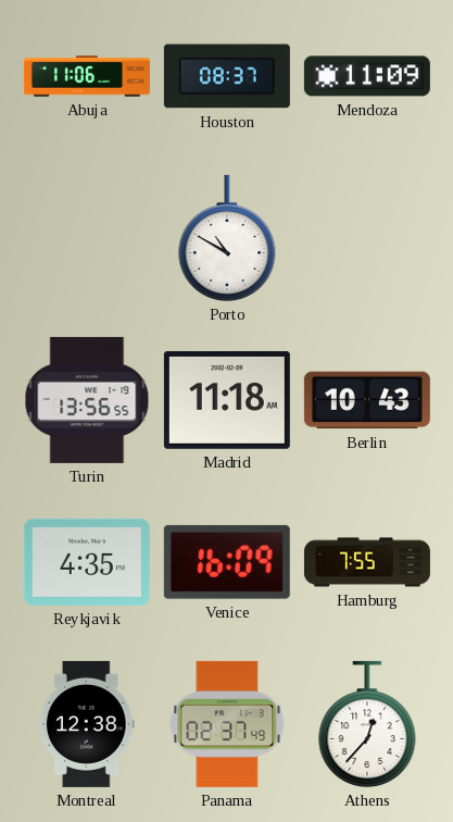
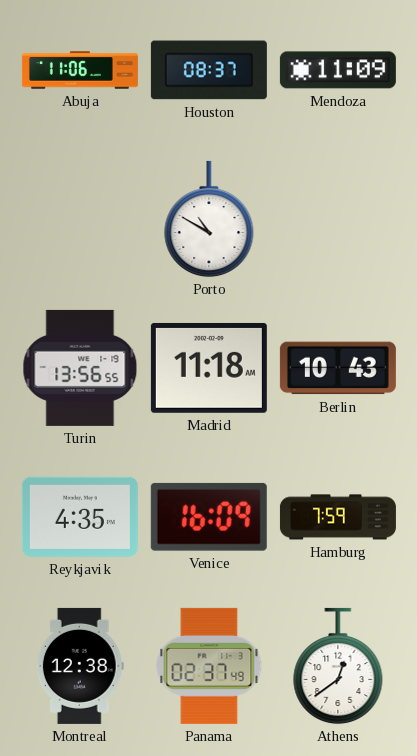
Hamburg: 7:55 -> 7:59 (338, 517)
Athens: 12:37 -> 12:39 (338, 666)
